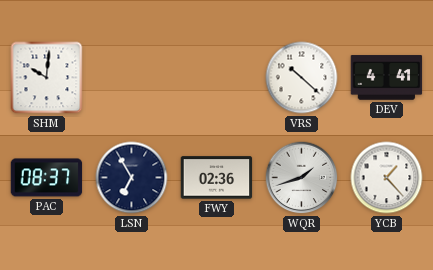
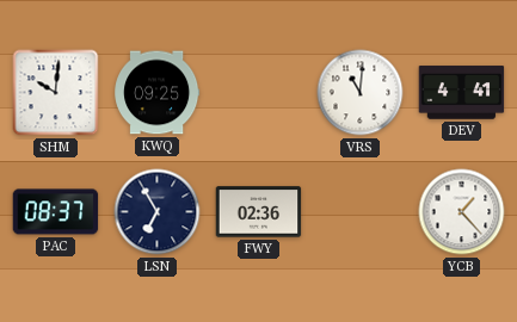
KWQ: none -> 09:25 (158, 93)
VRS: 10:22 -> 11:01 (361, 93)
WQR: 1:42 -> none (302, 178)
